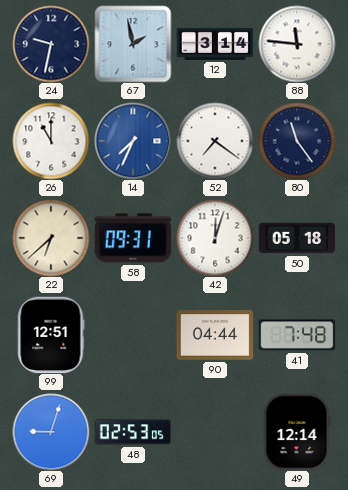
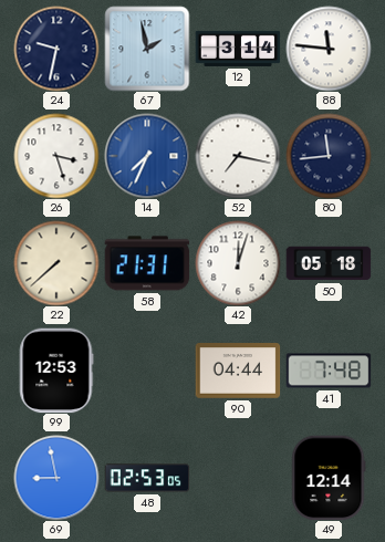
26: 11:00 -> 3:27 (56, 156)
52: 7:21 -> 7:17 (238, 156)
80: 11:24 -> 11:44 (329, 156)
22: 6:38 -> 7:38 (56, 263)
58: 09:31 -> 21:31 (147, 263)
99: 12:51 -> 12:53 (56, 371)
69: 9:03 -> 8:58 (56, 478)
